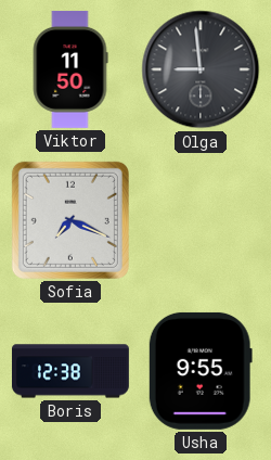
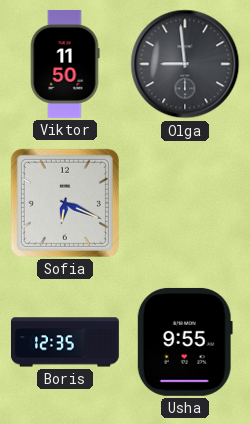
Sofia: 7:19 -> 6:19 (65, 203)
Boris: 12:38 -> 12:35 (65, 342)
